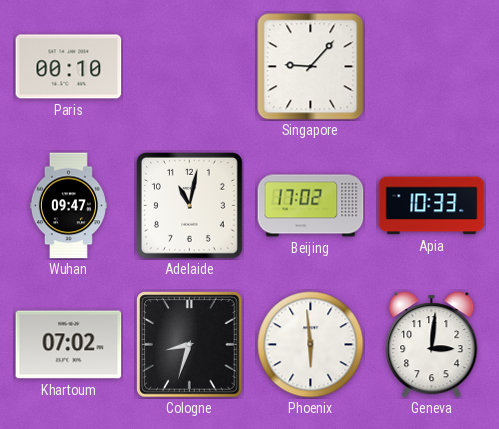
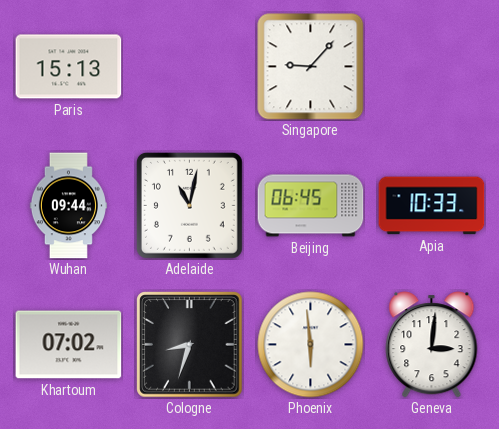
Paris: 00:10 -> 15:13 (69, 67)
Wuhan: 09:47 -> 09:44 (68, 206)
Beijing: 17:02 -> 06:45 (311, 206)
